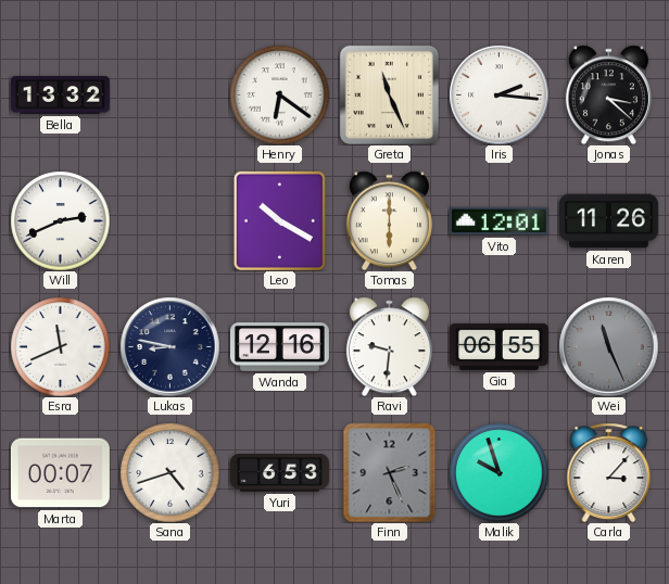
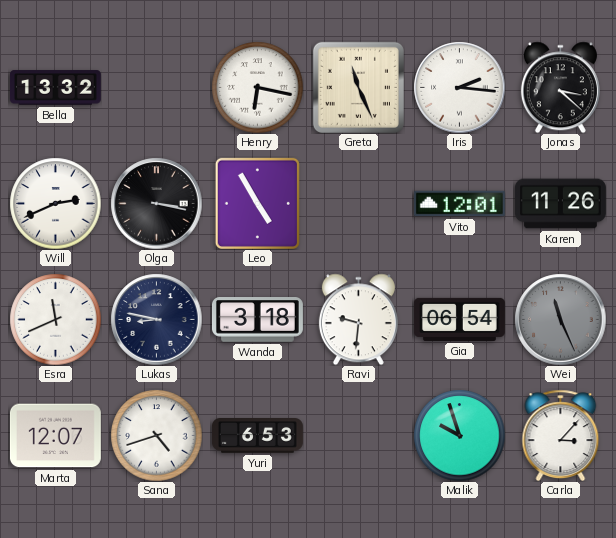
Henry: 6:21 -> 6:17 (257, 87)
Olga: none -> 3:17 (156, 203)
Leo: 10:20 -> 4:55 (257, 203)
Tomas: 6:00 -> none (389, 220)
Wanda: 12:16 -> 3:18 (257, 320)
Gia: 06:55 -> 06:54 (459, 319)
Marta: 00:07 -> 12:07 (55, 436)
Finn: 2:26 -> none (390, 472)
